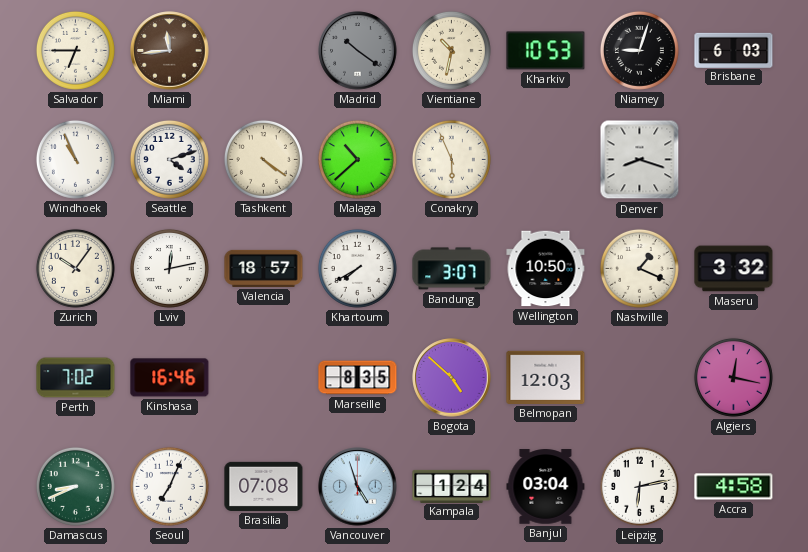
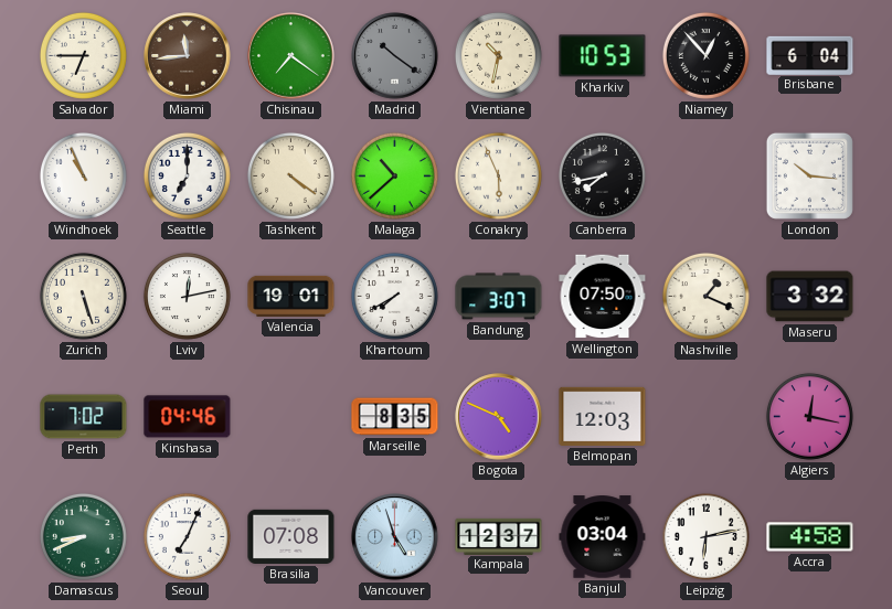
Chisinau: none -> 7:21 (291, 56)
Niamey: 9:03 -> 12:53 (705, 55)
Brisbane: 6:03 -> 6:04 (810, 55)
Seattle: 4:12 -> 7:00 (187, 175)
Canberra: none -> 7:43 (602, 175)
Denver: 8:18 -> none (640, 160)
London: none -> 10:16 (809, 175)
Zurich: 10:06 -> 5:27 (83, 296)
Valencia: 18:57 -> 19:01 (291, 296)
Wellington: 10:50 -> 07:50 (603, 297)
Kinshasa: 16:46 -> 04:46 (188, 417)
Bogota: 4:52 -> 4:49 (499, 417)
Kampala: 1:24 -> 12:37 (499, 536)
